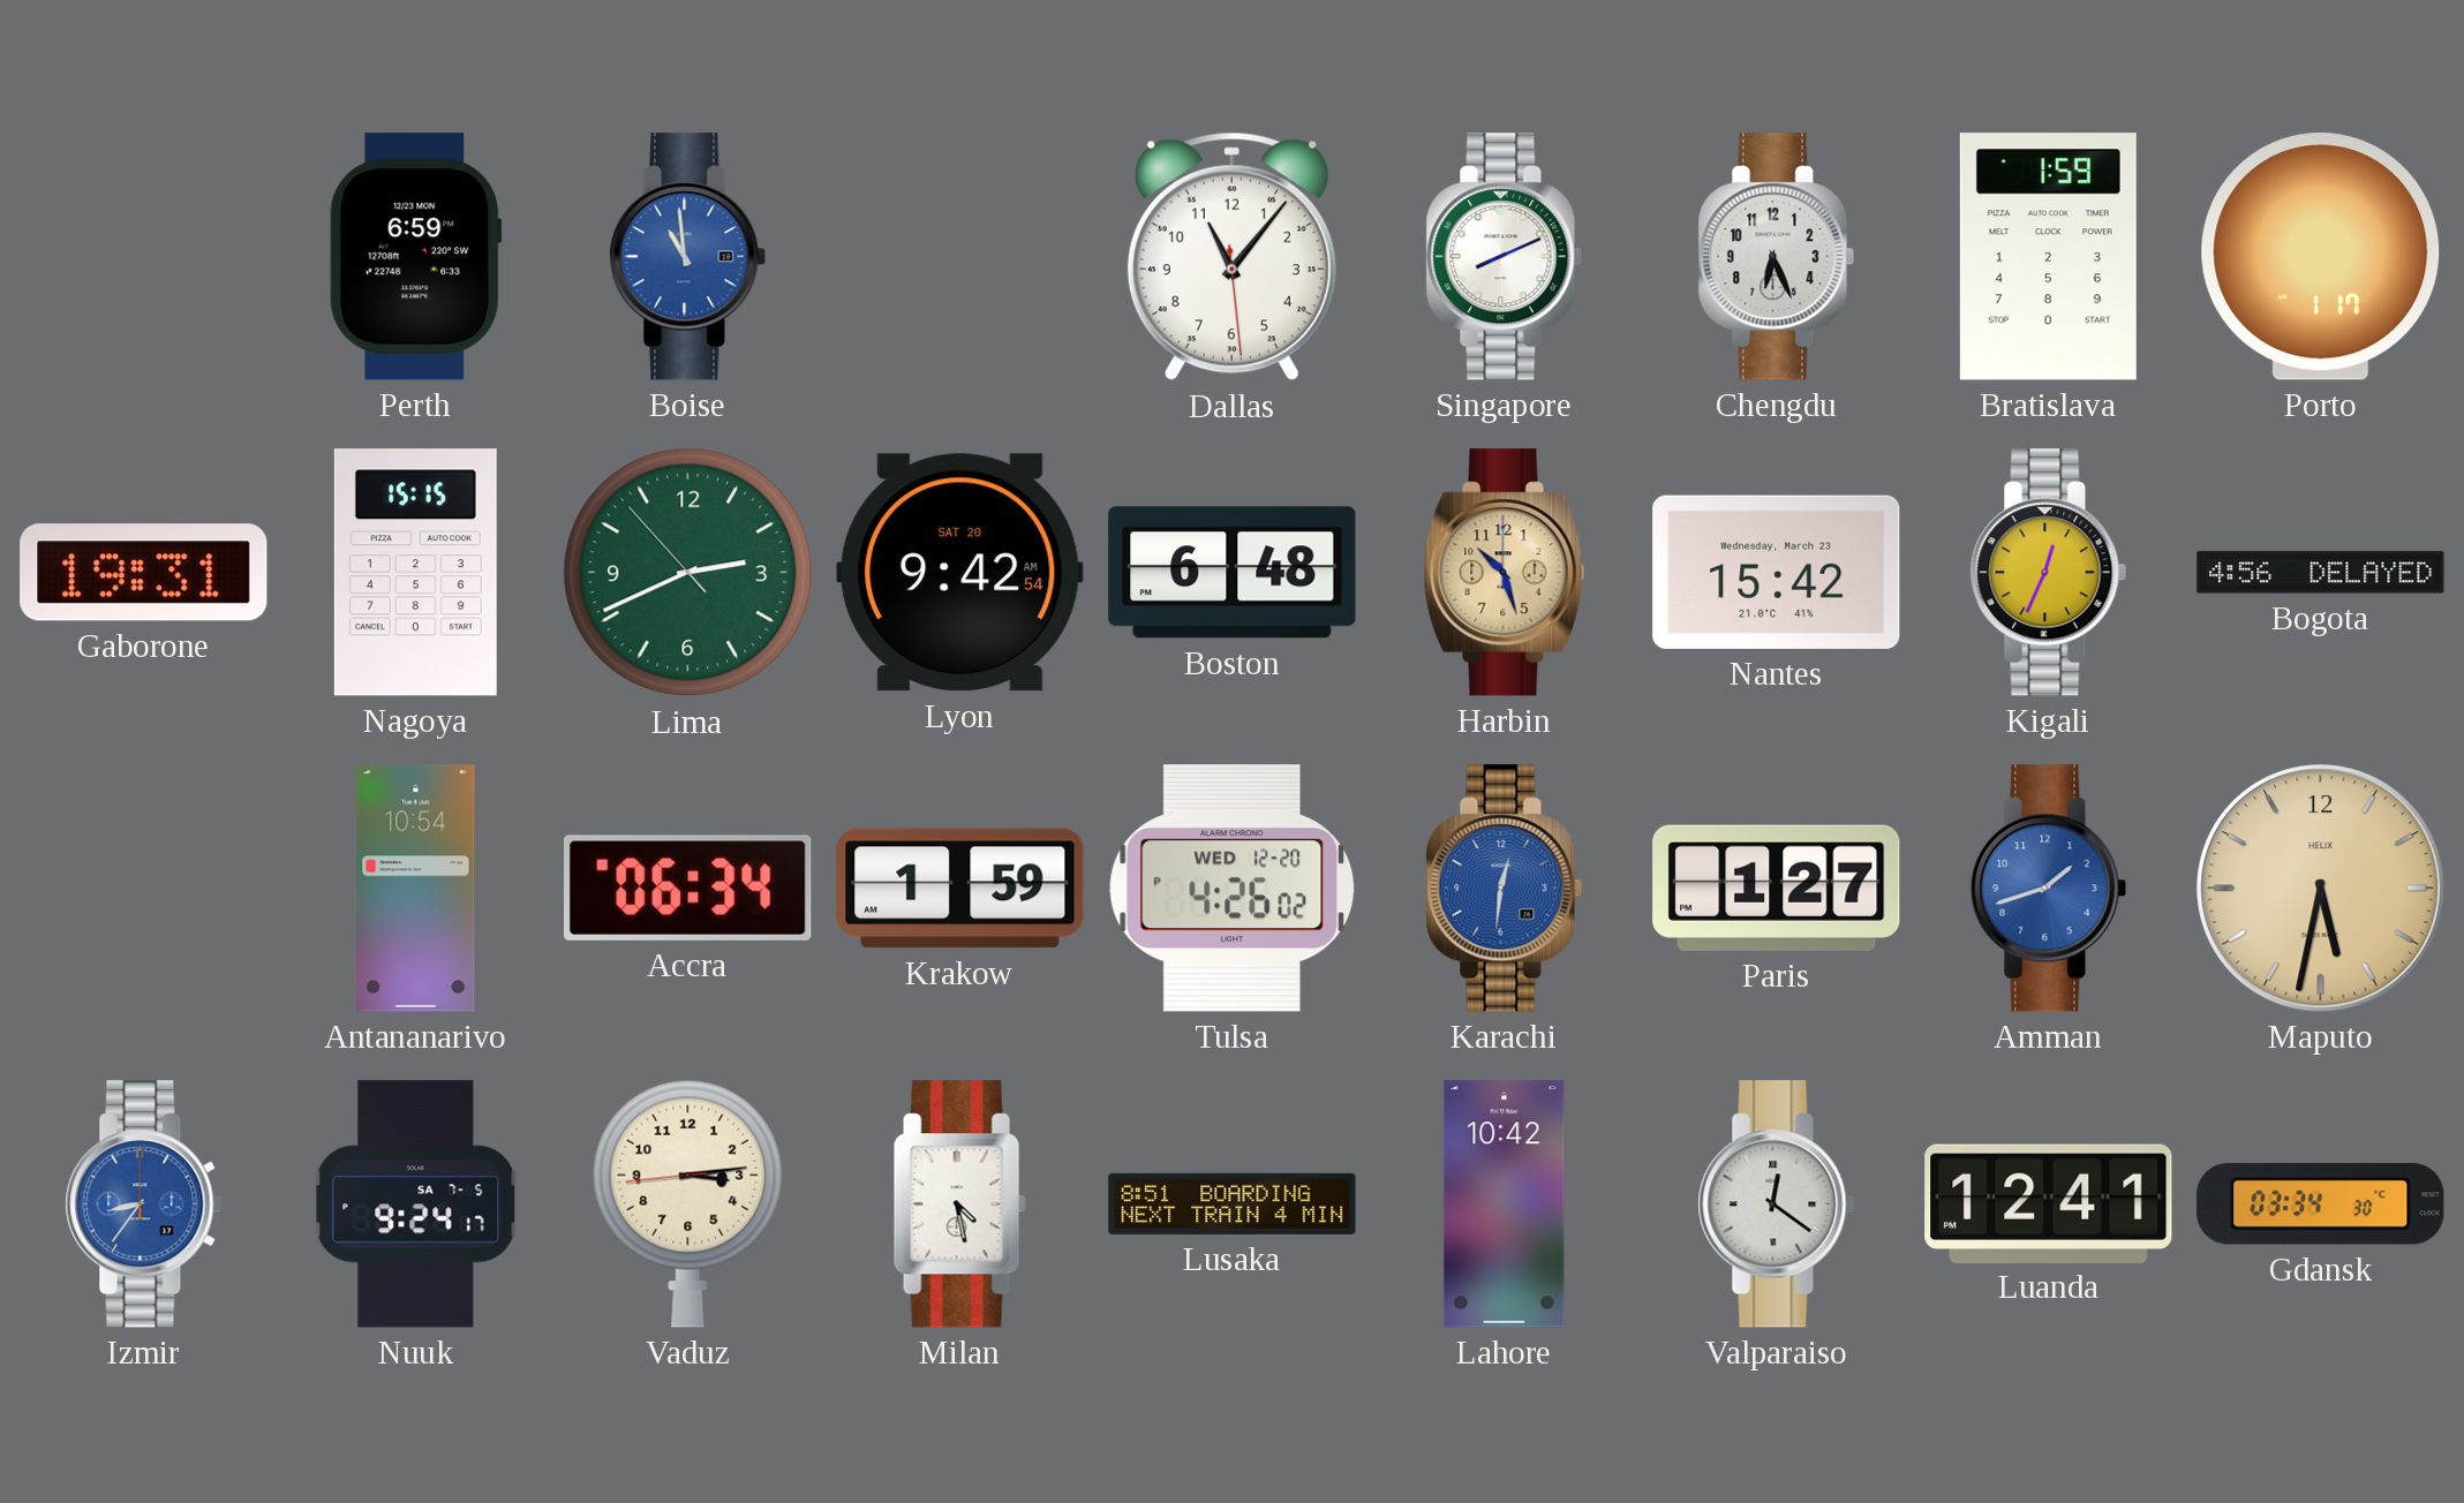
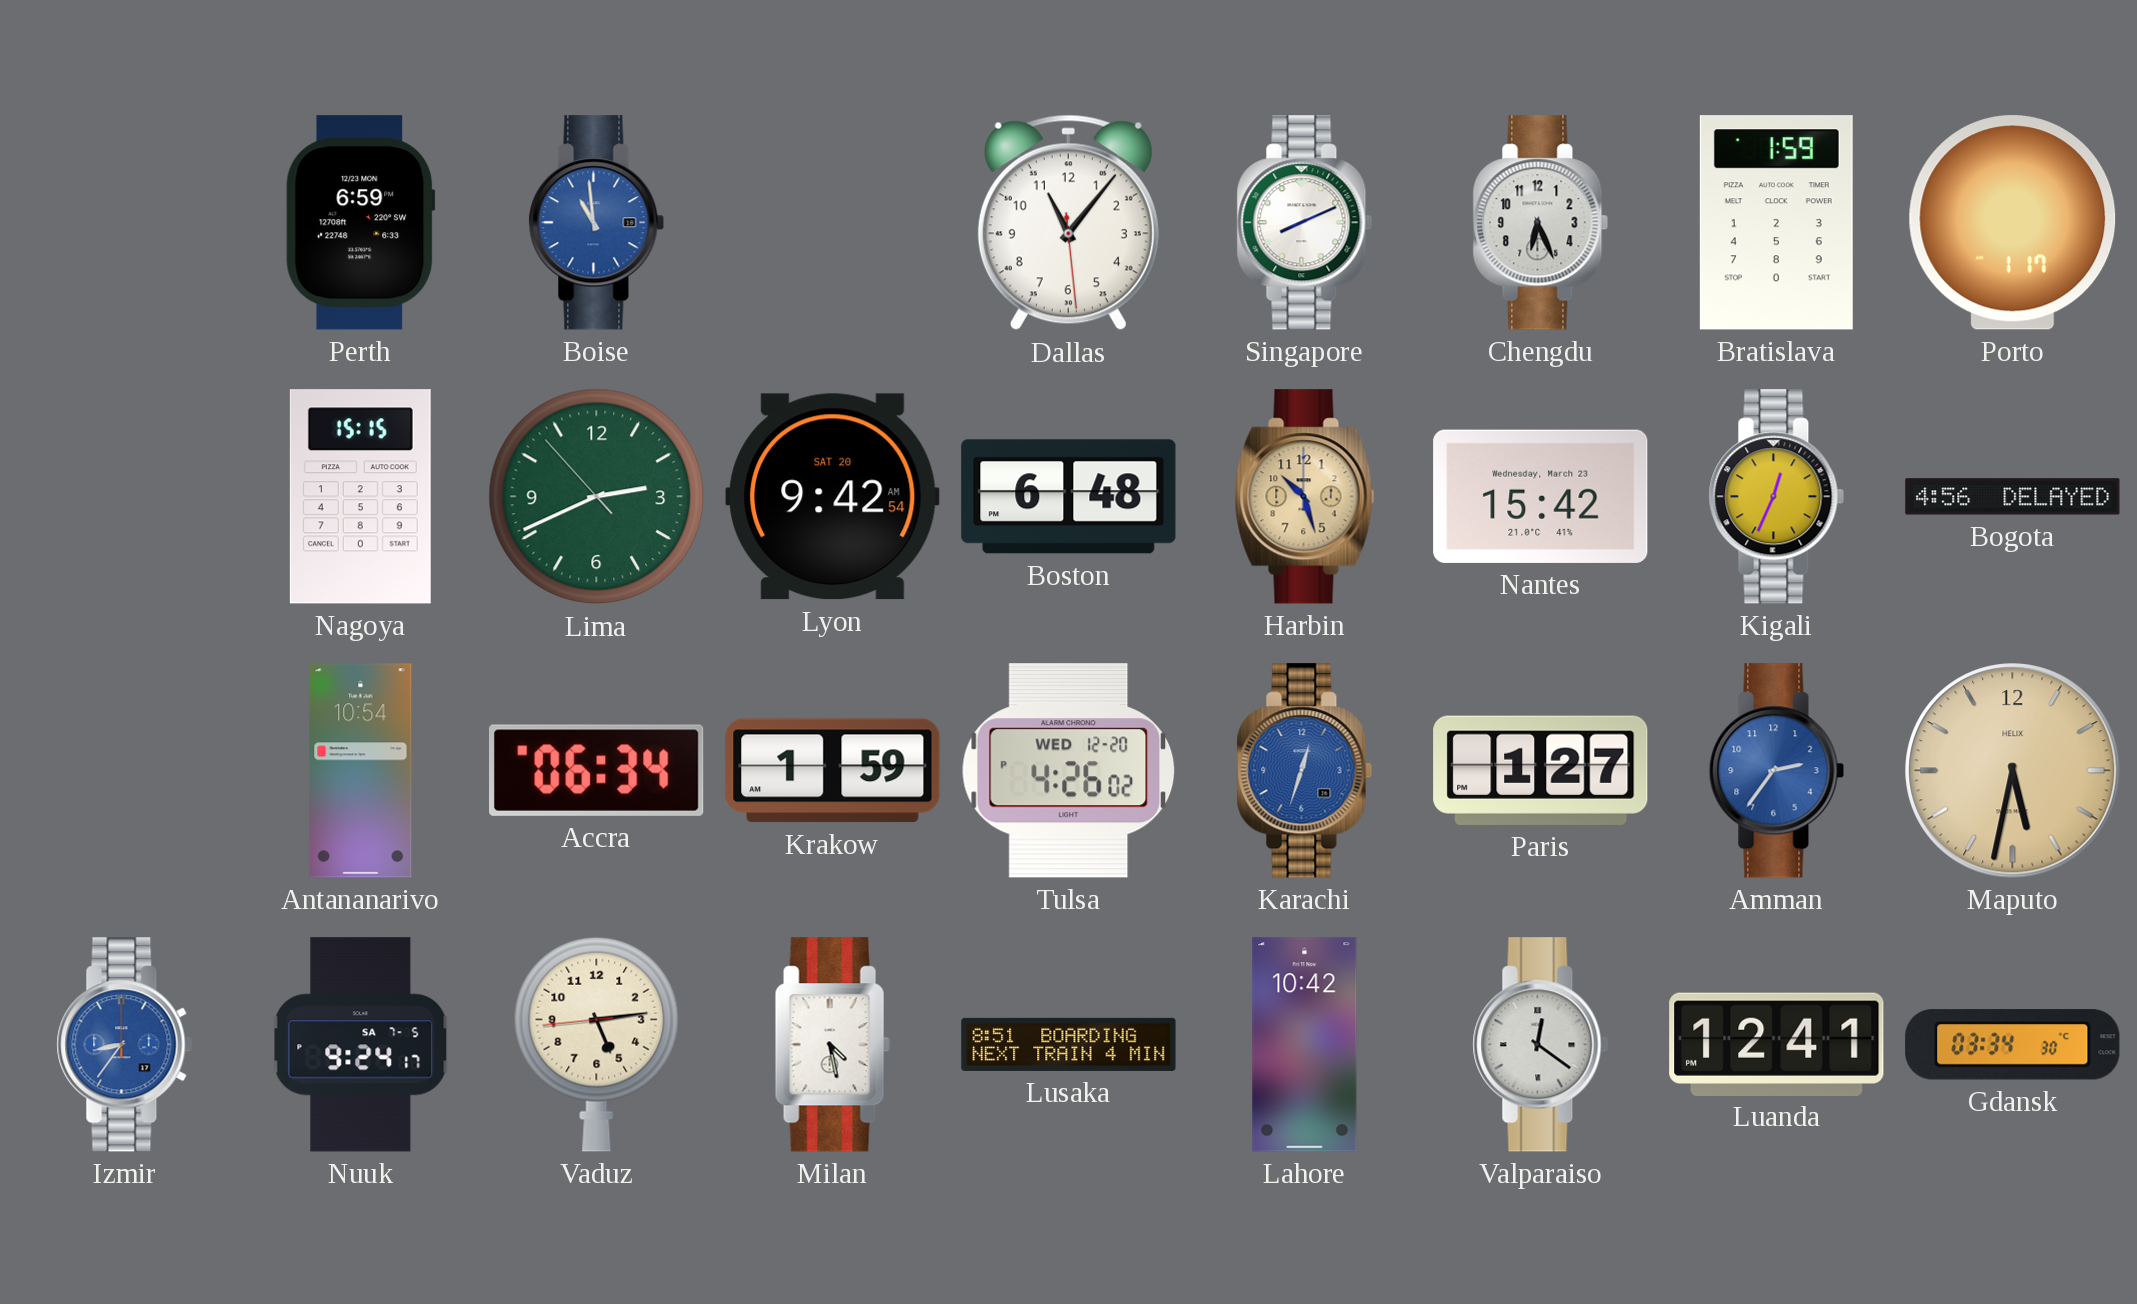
Gaborone: 19:31 -> none (144, 573)
Karachi: 12:31 -> 12:33 (1305, 771)
Amman: 1:42 -> 2:36 (1777, 771)
Vaduz: 3:13 -> 5:13 (597, 1044)
